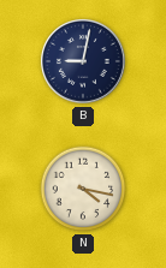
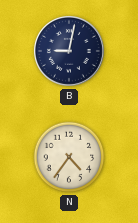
N: 4:17 -> 4:36 (69, 157)
